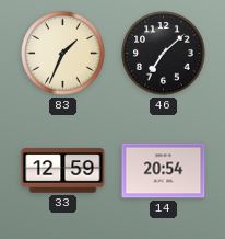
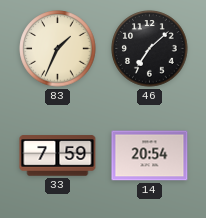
33: 12:59 -> 7:59 (58, 156)
